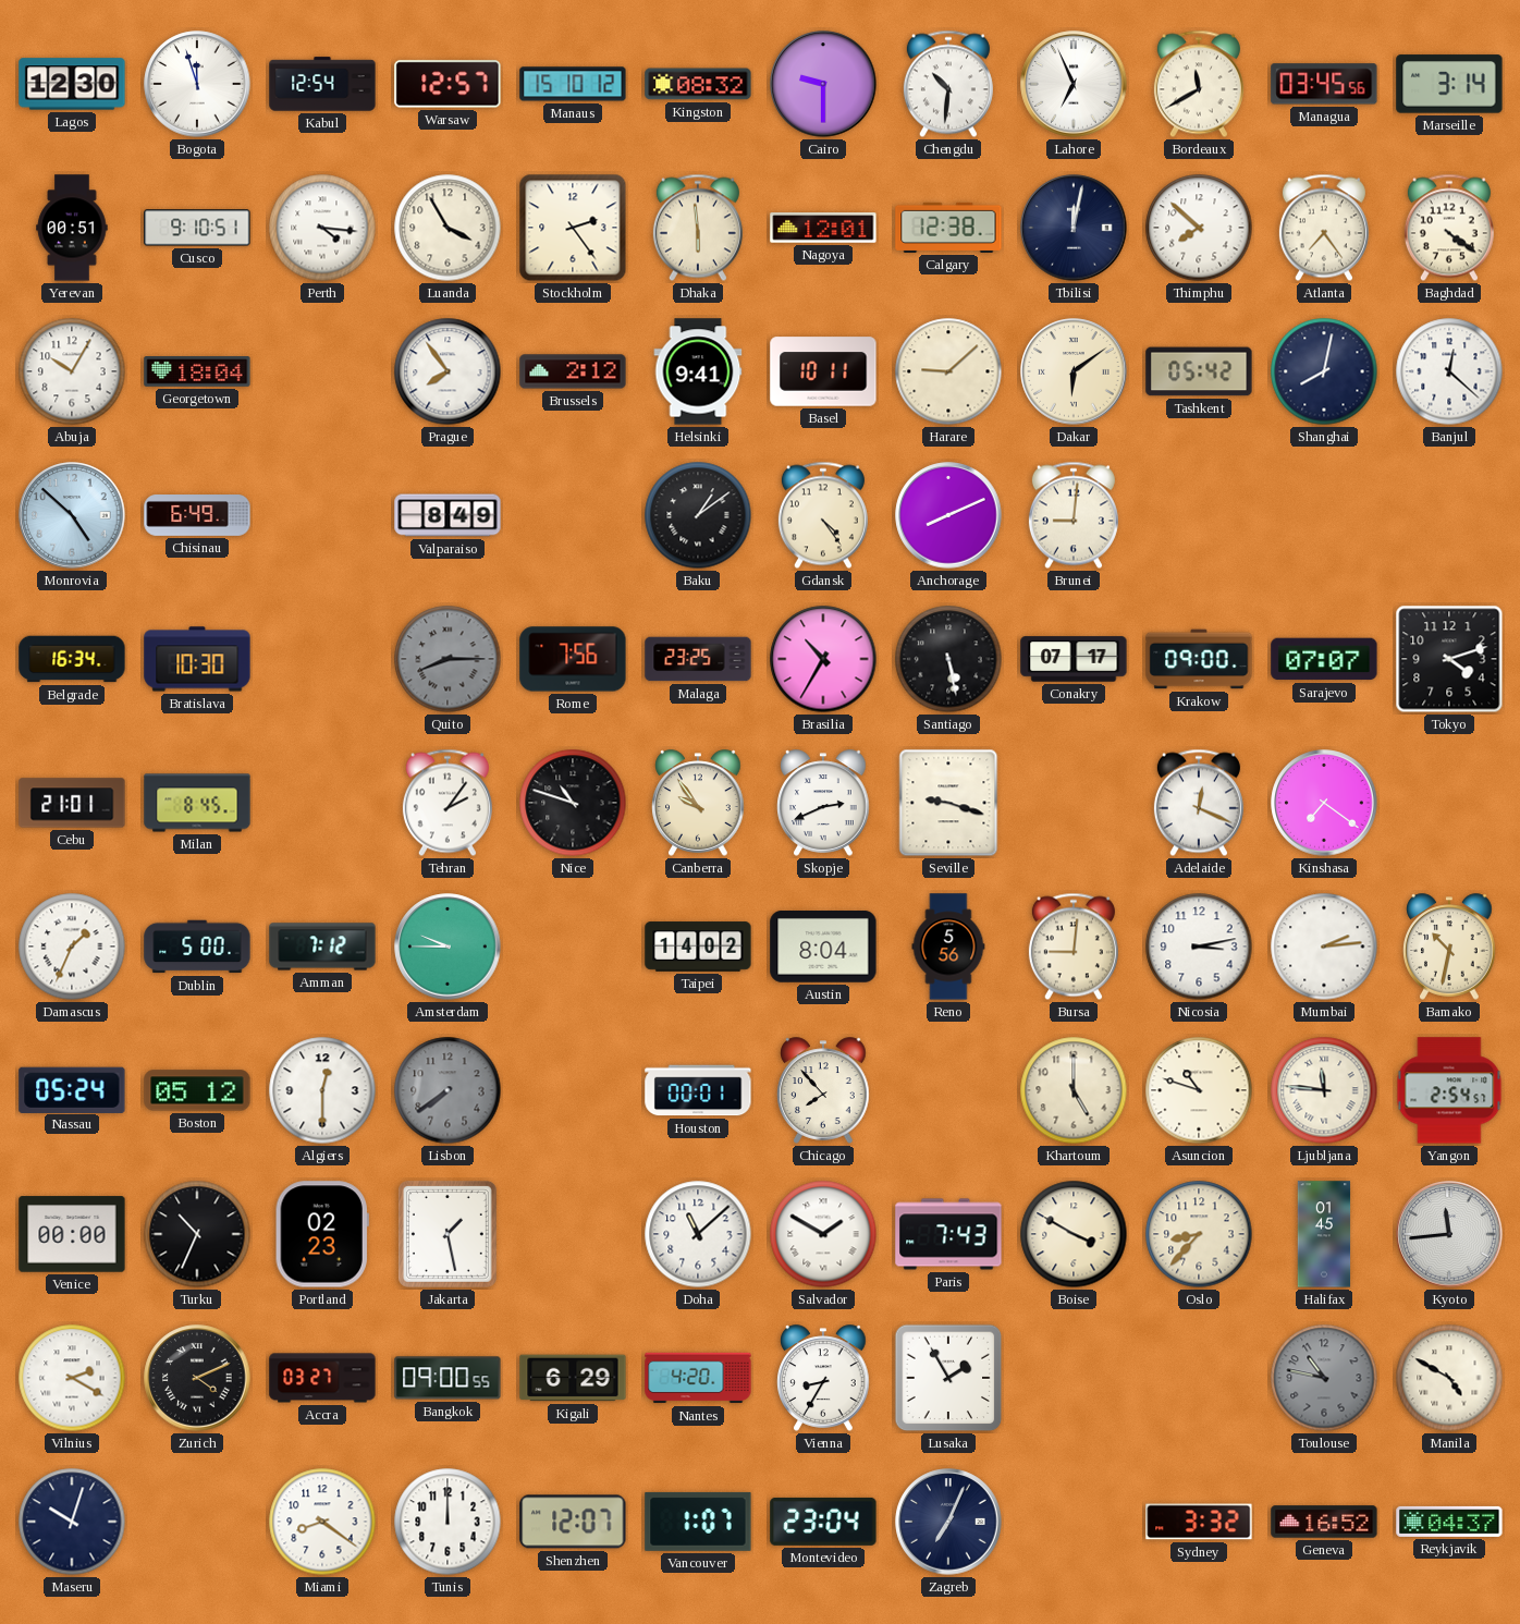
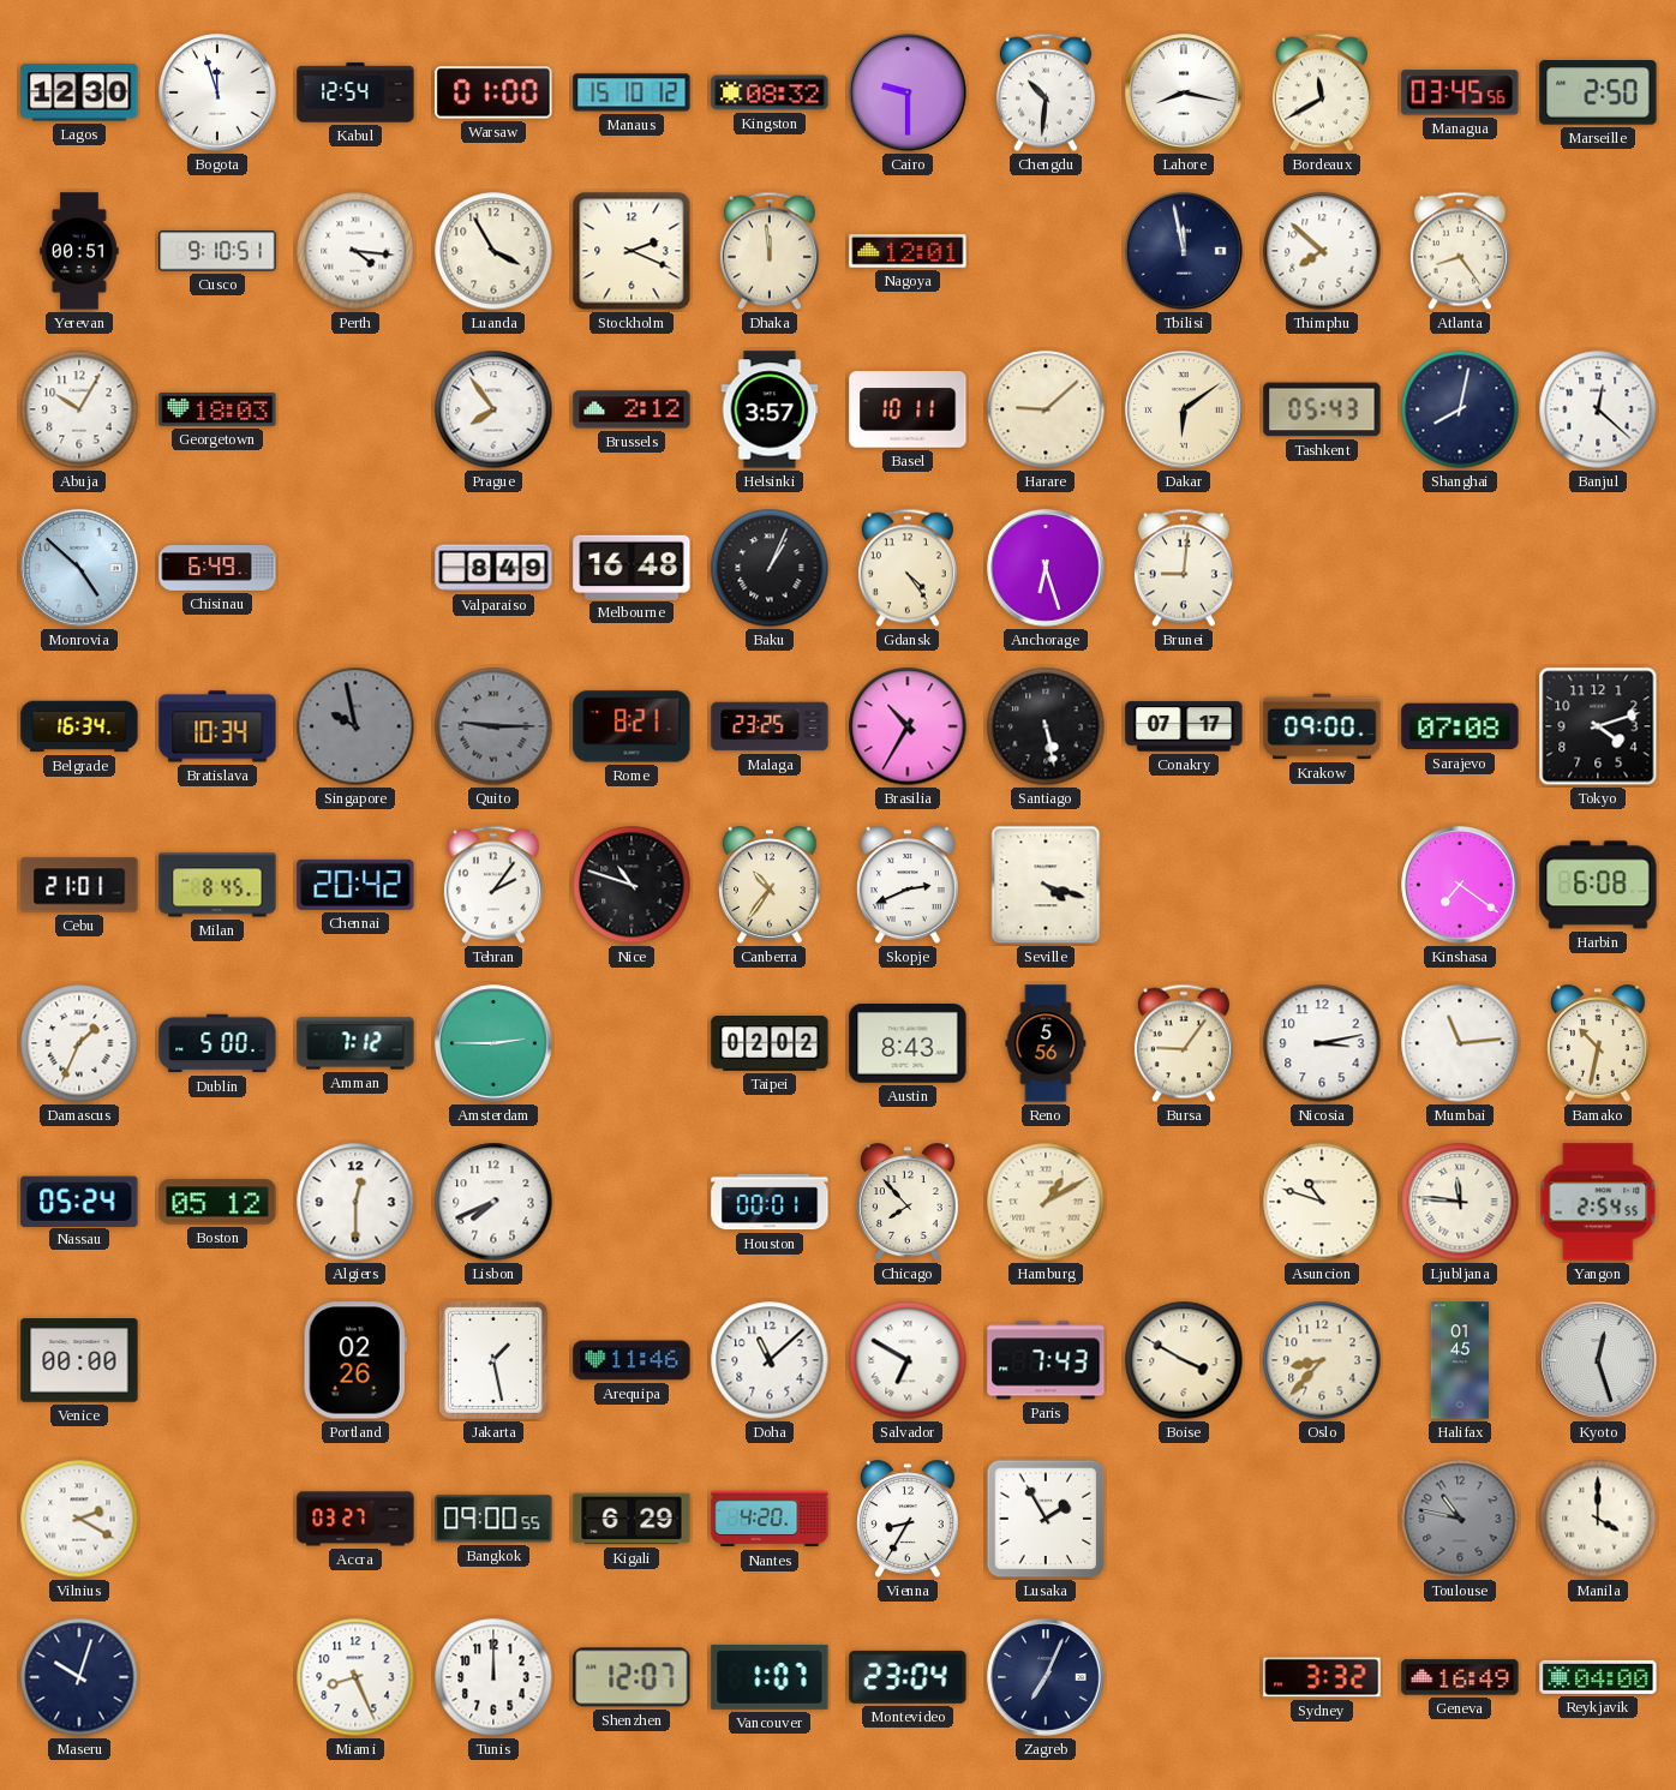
Warsaw: 12:57 -> 01:00 (493, 92)
Lahore: 6:56 -> 8:17 (1184, 92)
Marseille: 3:14 -> 2:50 (1598, 92)
Stockholm: 2:24 -> 2:19 (632, 251)
Dhaka: 5:59 -> 11:59 (770, 251)
Calgary: 12:38 -> none (948, 228)
Tbilisi: 12:02 -> 11:58 (1184, 251)
Atlanta: 7:24 -> 8:24 (1460, 251)
Baghdad: 4:21 -> none (1449, 228)
Georgetown: 18:04 -> 18:03 (217, 411)
Helsinki: 9:41 -> 3:57 (770, 409)
Tashkent: 05:42 -> 05:43 (1322, 409)
Melbourne: none -> 16:48 (632, 567)
Baku: 1:09 -> 1:04 (770, 568)
Anchorage: 8:11 -> 6:27 (1046, 568)
Bratislava: 10:30 -> 10:34 (217, 726)
Singapore: none -> 9:58 (355, 726)
Quito: 8:15 -> 9:15 (493, 726)
Rome: 7:56 -> 8:21 (632, 726)
Sarajevo: 07:07 -> 07:08 (1460, 726)
Chennai: none -> 20:42 (355, 885)
Canberra: 9:54 -> 10:36 (770, 885)
Seville: 9:18 -> 4:18 (1046, 885)
Adelaide: 12:19 -> none (1199, 803)
Harbin: none -> 6:08 (1598, 885)
Amsterdam: 9:45 -> 2:45 (493, 1043)
Taipei: 14:02 -> 02:02 (770, 1043)
Austin: 8:04 -> 8:43 (908, 1044)
Bursa: 9:01 -> 9:06 (1184, 1043)
Mumbai: 2:14 -> 11:14 (1460, 1043)
Lisbon: 7:39 -> 7:41 (493, 1202)
Lisbon dial: grey -> white (493, 1202)
Hamburg: none -> 1:10 (1046, 1202)
Khartoum: 5:00 -> none (1074, 1090)
Yangon: 2:54:57 -> 2:54:55 (1598, 1202)
Turku: 10:34 -> none (197, 1234)
Portland: 02:23 -> 02:26 (355, 1360)
Arequipa: none -> 11:46 (632, 1360)
Salvador: 1:50 -> 6:50 (908, 1360)
Kyoto: 11:44 -> 12:27 (1598, 1360)
Zurich: 4:11 -> none (197, 1378)
Manila: 4:50 -> 4:00 (1598, 1519)
Miami: 8:21 -> 8:26 (355, 1677)
Geneva: 16:52 -> 16:49 (1460, 1677)
Reykjavik: 04:37 -> 04:00 (1598, 1677)
